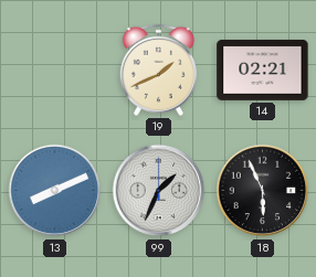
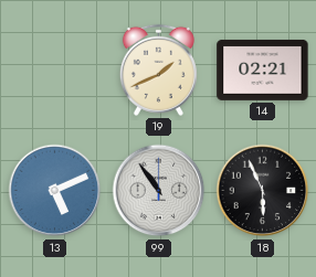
13: 8:11 -> 5:11 (55, 191)
99: 1:34 -> 10:54 (159, 191)
